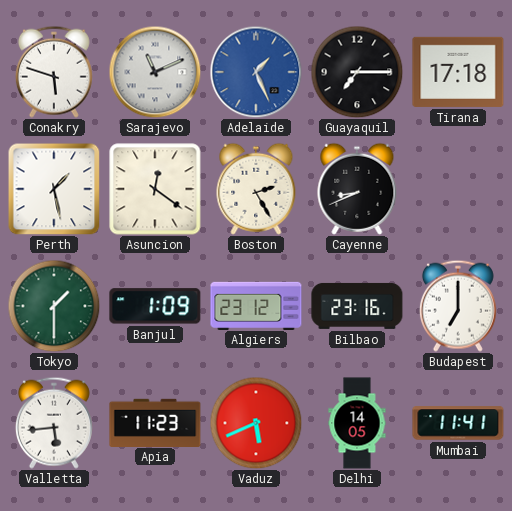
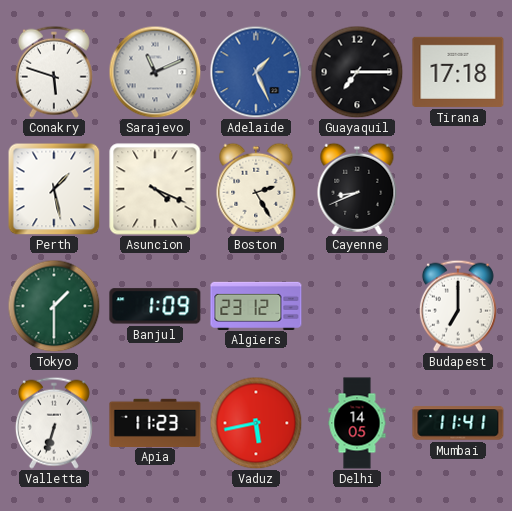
Asuncion: 12:21 -> 4:19 (155, 189)
Bilbao: 23:16 -> none (357, 306)
Valletta: 5:44 -> 6:33 (54, 423)
Vaduz: 5:41 -> 5:43 (256, 423)
